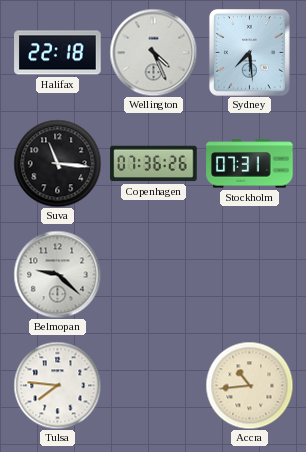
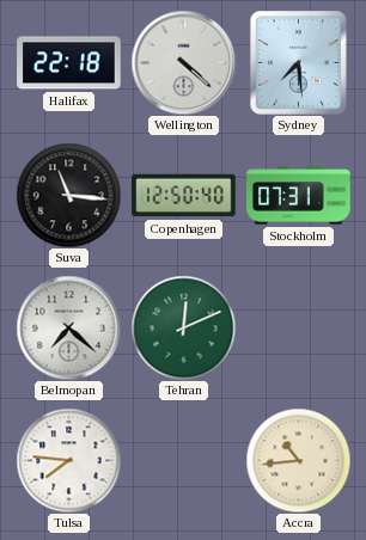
Wellington: 4:26 -> 4:22 (183, 62)
Copenhagen: 07:36 -> 12:50 (184, 196)
Belmopan: 9:22 -> 7:22 (68, 327)
Tehran: none -> 12:11 (183, 327)
